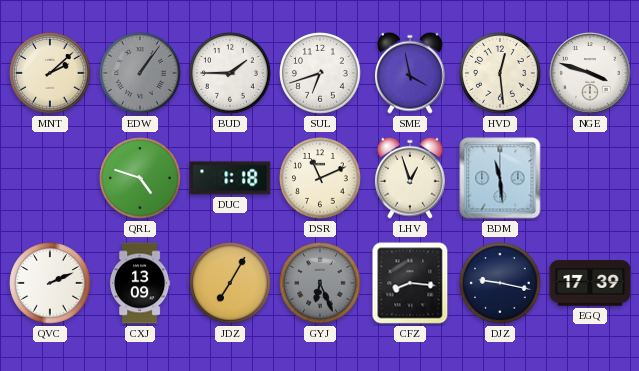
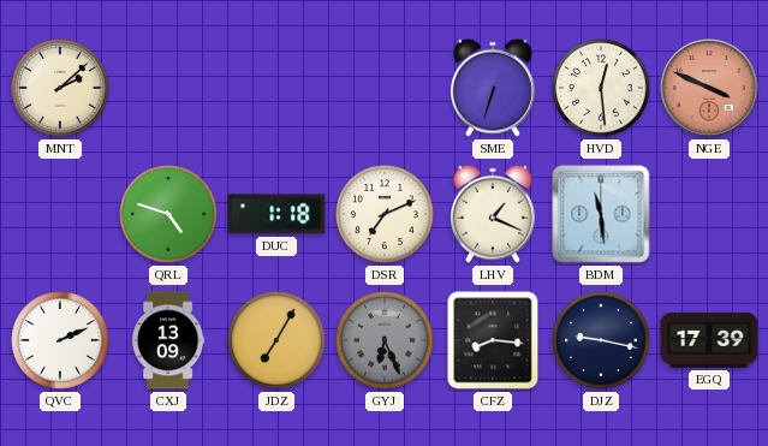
EDW: 1:06 -> none (140, 73)
BUD: 1:45 -> none (230, 73)
SUL: 6:42 -> none (320, 73)
SME: 3:58 -> 6:33 (493, 88)
NGE: 3:48 -> 3:49 (709, 88)
NGE dial: white -> salmon (709, 88)
DSR: 11:11 -> 7:11 (385, 214)
LHV: 12:57 -> 1:19 (493, 214)
